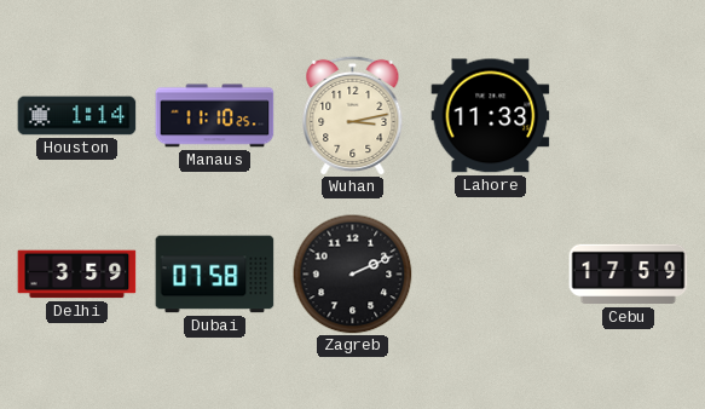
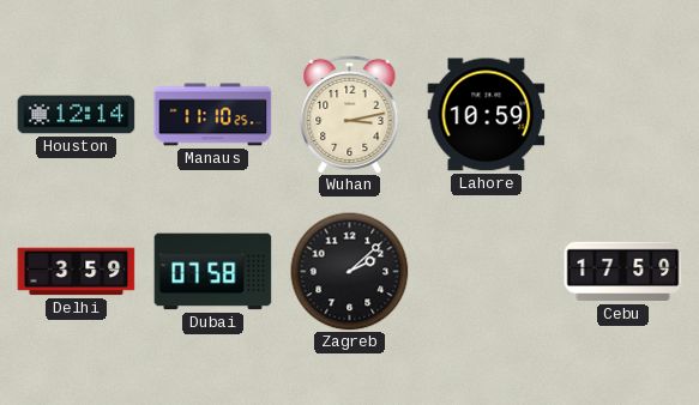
Houston: 1:14 -> 12:14 (77, 115)
Lahore: 11:33 -> 10:59 (487, 115)
Zagreb: 2:11 -> 2:08 (350, 272)
